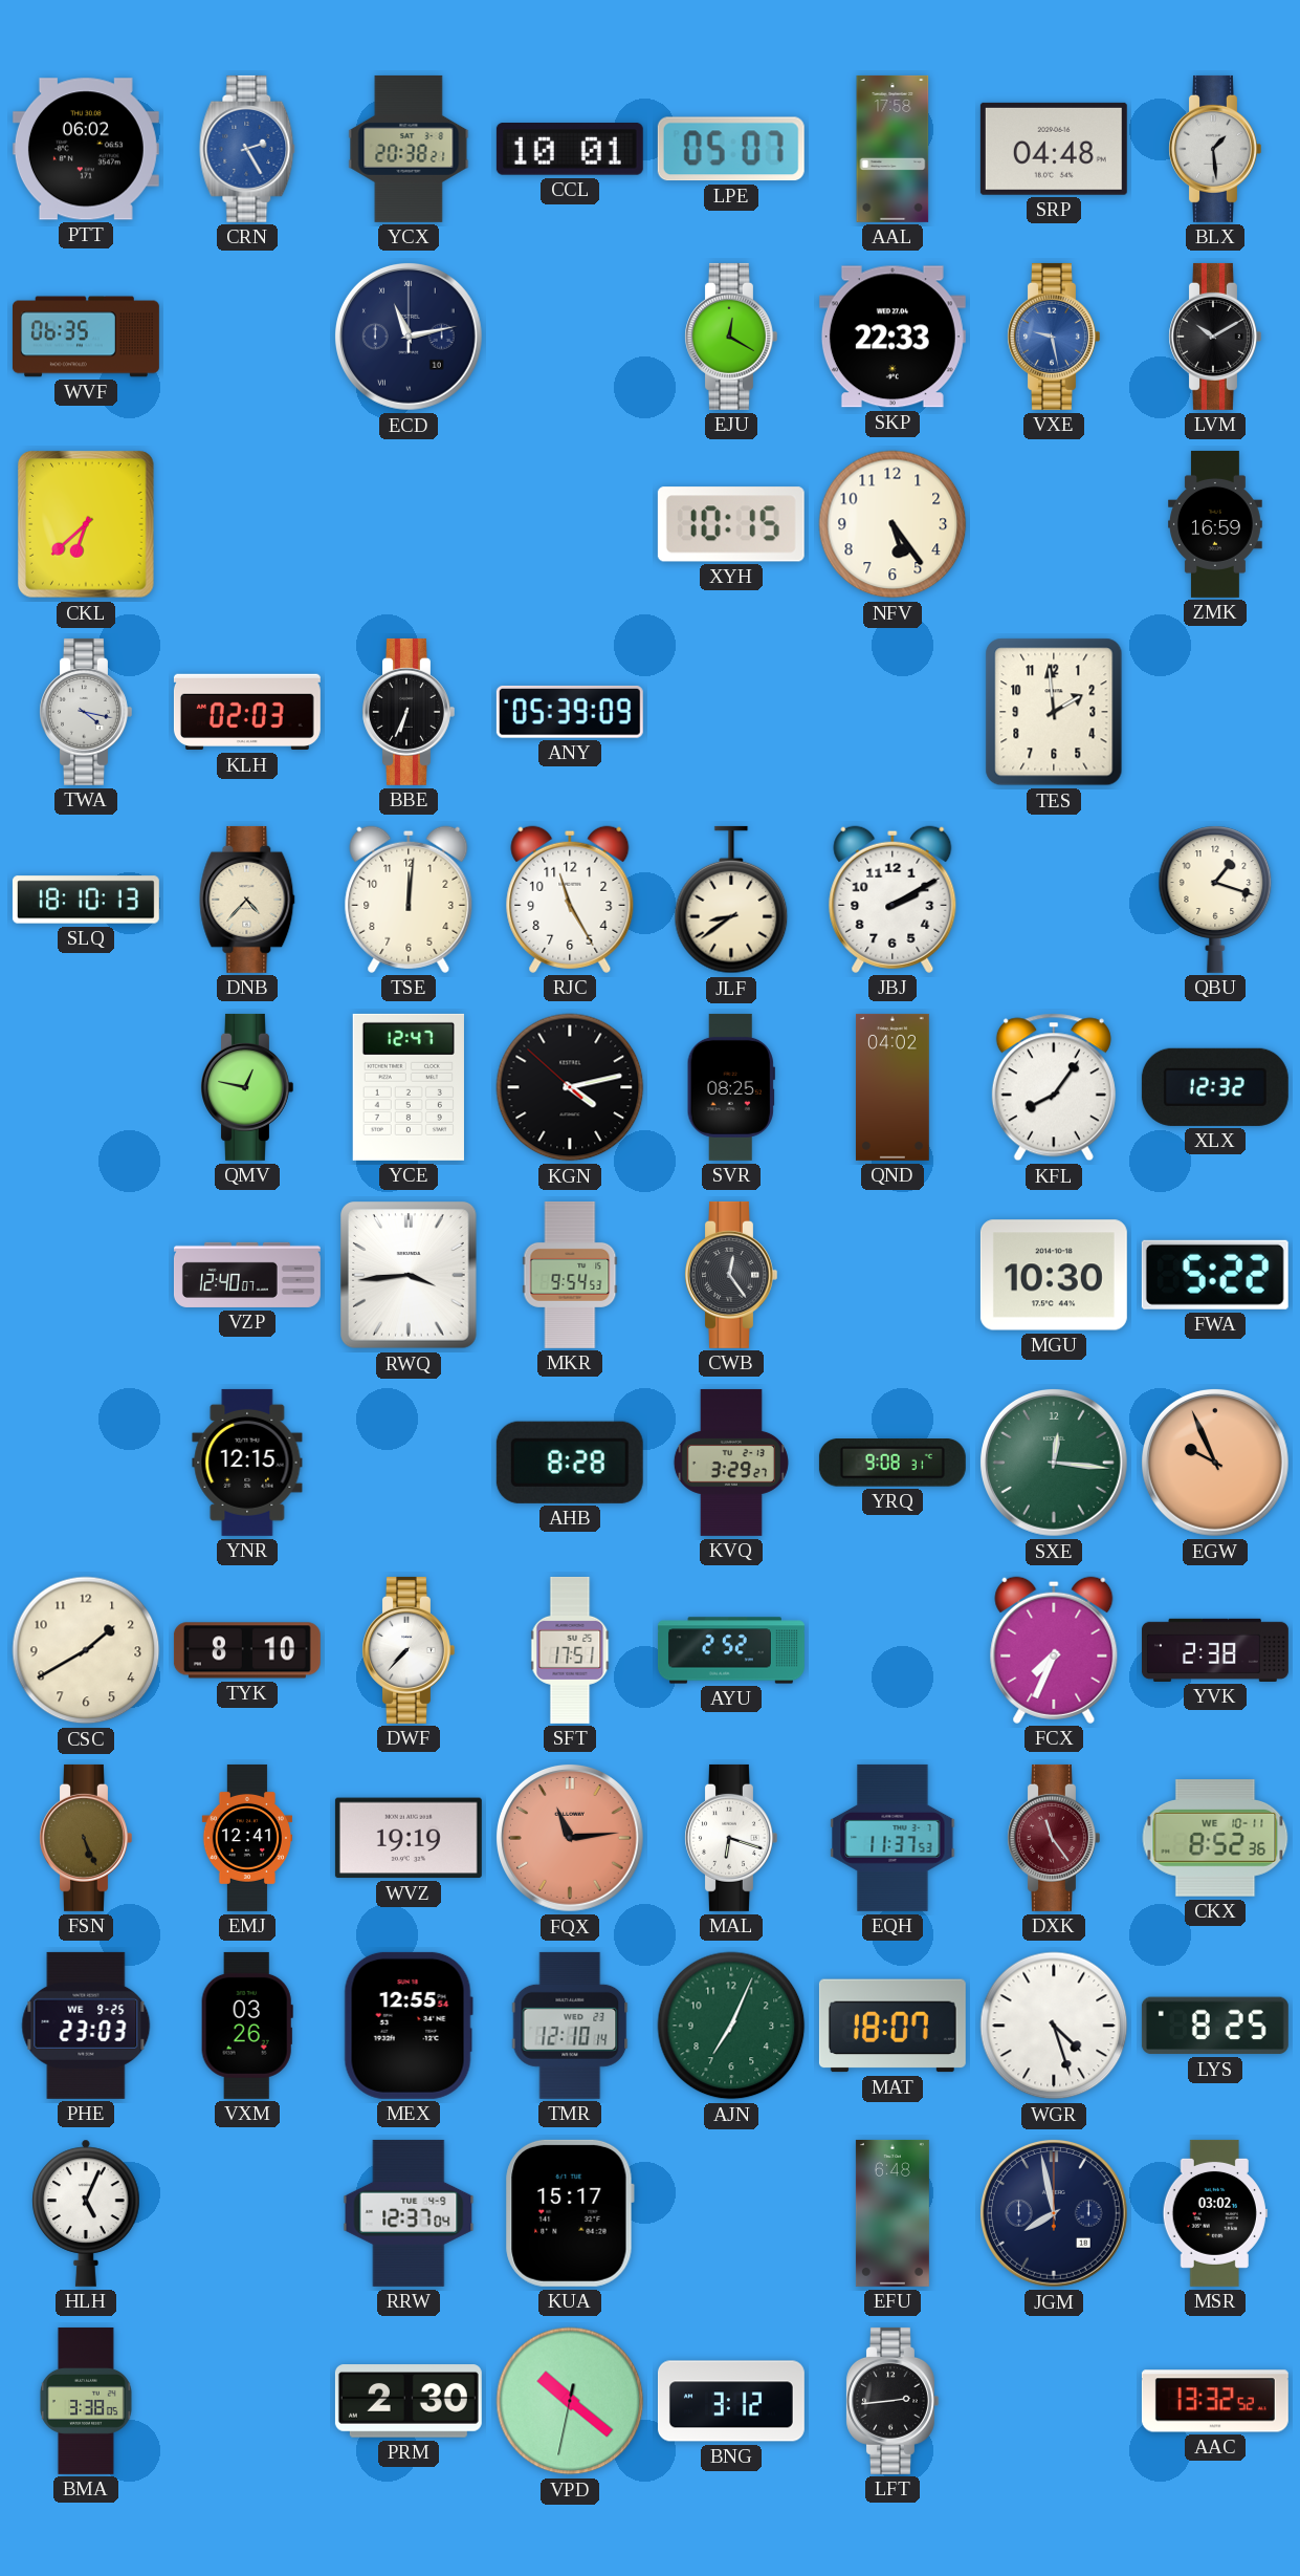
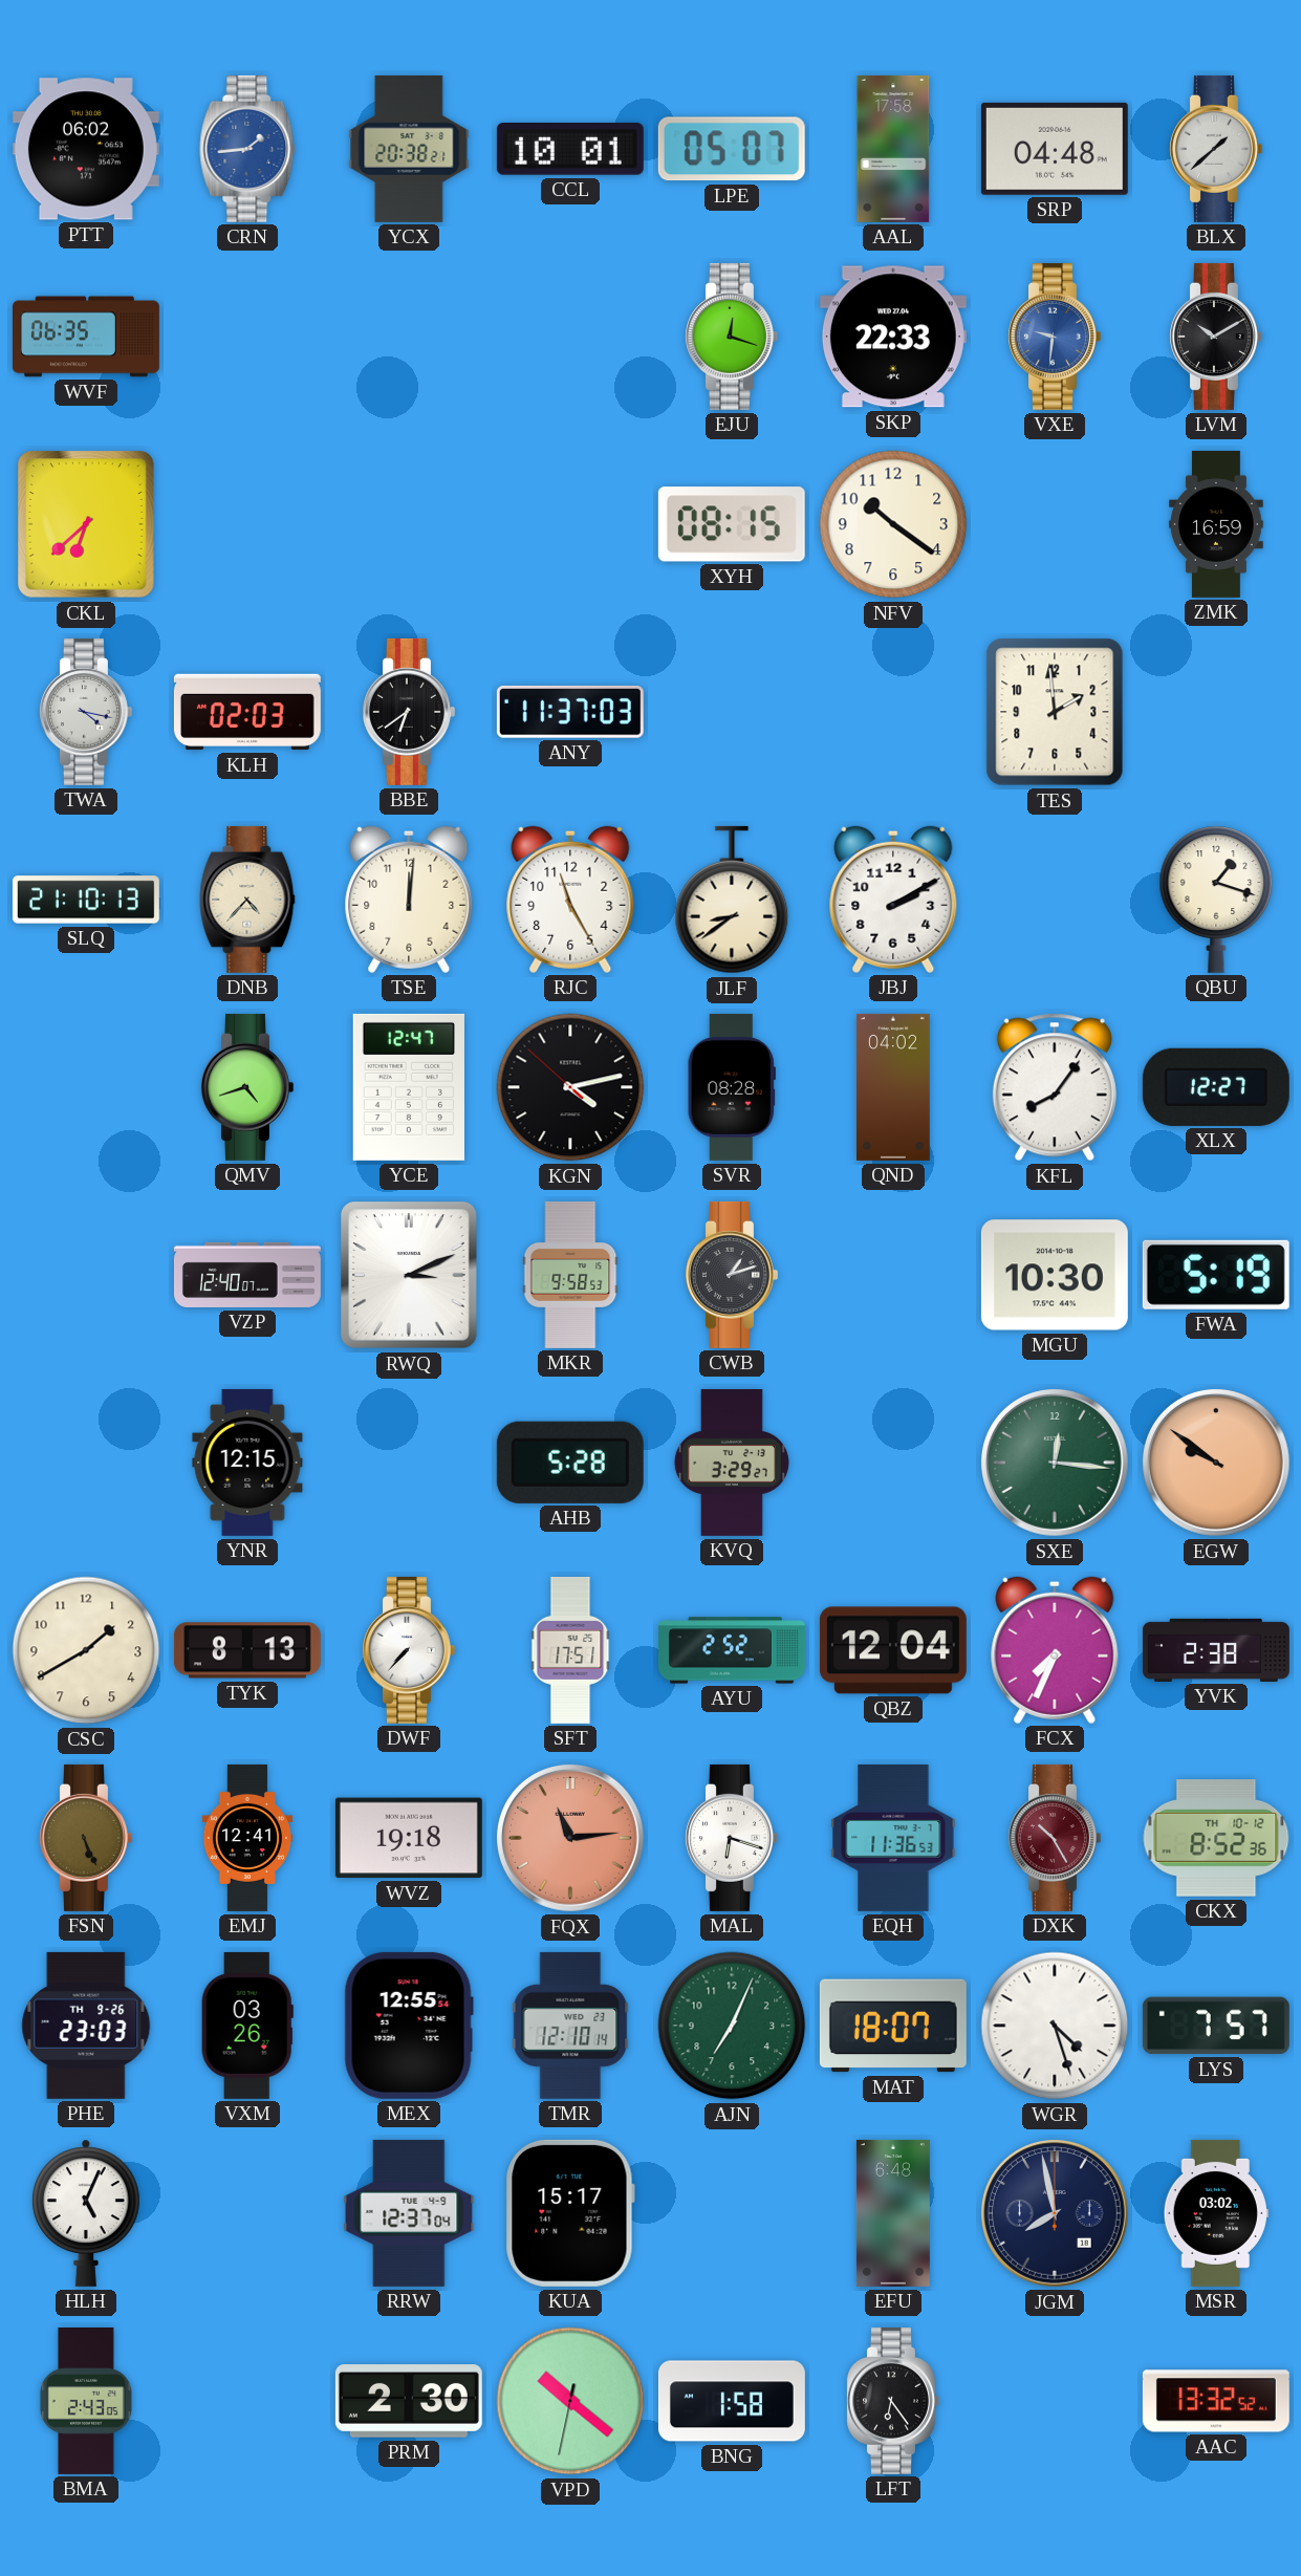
CRN: 2:25 -> 1:44 (247, 149)
BLX: 1:29 -> 1:38 (1216, 149)
ECD: 11:13 -> none (409, 337)
EJU: 12:20 -> 12:18 (732, 337)
VXE: 9:28 -> 9:31 (1055, 337)
XYH: 10:15 -> 08:15 (732, 524)
NFV: 5:24 -> 10:21 (893, 524)
BBE: 6:34 -> 6:39 (409, 712)
ANY: 05:39 -> 11:37 (570, 712)
SLQ: 18:10 -> 21:10 (86, 900)
QMV: 12:47 -> 4:42 (247, 1087)
SVR: 08:25 -> 08:28 (732, 1087)
XLX: 12:32 -> 12:27 (1216, 1087)
RWQ: 3:44 -> 3:11 (410, 1275)
MKR: 9:54 -> 9:58 (570, 1275)
CWB: 12:24 -> 1:12 (732, 1275)
FWA: 5:22 -> 5:19 (1216, 1275)
AHB: 8:28 -> 5:28 (570, 1463)
YRQ: 9:08 -> none (893, 1463)
EGW: 9:56 -> 9:51 (1216, 1463)
TYK: 8:10 -> 8:13 (247, 1650)
QBZ: none -> 12:04 (893, 1650)
WVZ: 19:19 -> 19:18 (409, 1838)
EQH: 11:37 -> 11:36 (893, 1838)
DXK: 11:24 -> 10:25 (1055, 1838)
CKX date: WE 10-11 -> TH 10-12 (1216, 1838)
PHE date: WE 9-25 -> TH 9-26 (86, 2026)
LYS: 8:25 -> 7:57 (1216, 2026)
BMA: 3:38 -> 2:43 (86, 2401)
BNG: 3:12 -> 1:58 (732, 2401)
LFT: 2:44 -> 6:24 (893, 2401)
